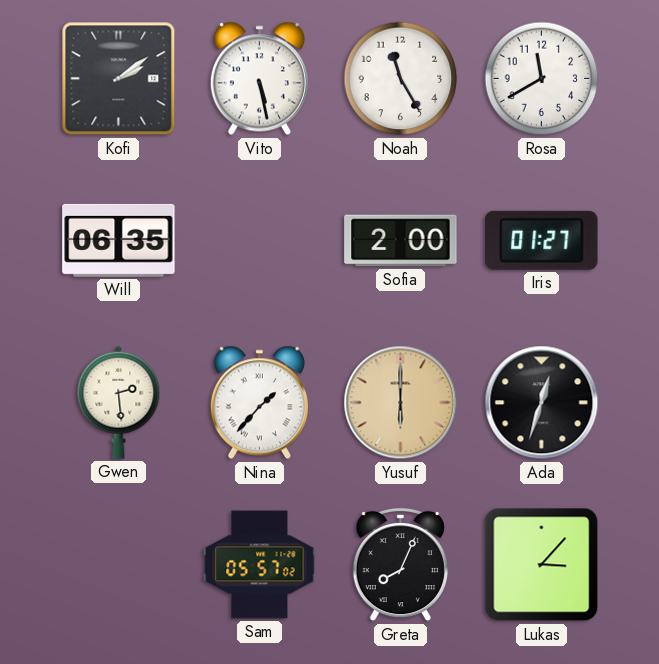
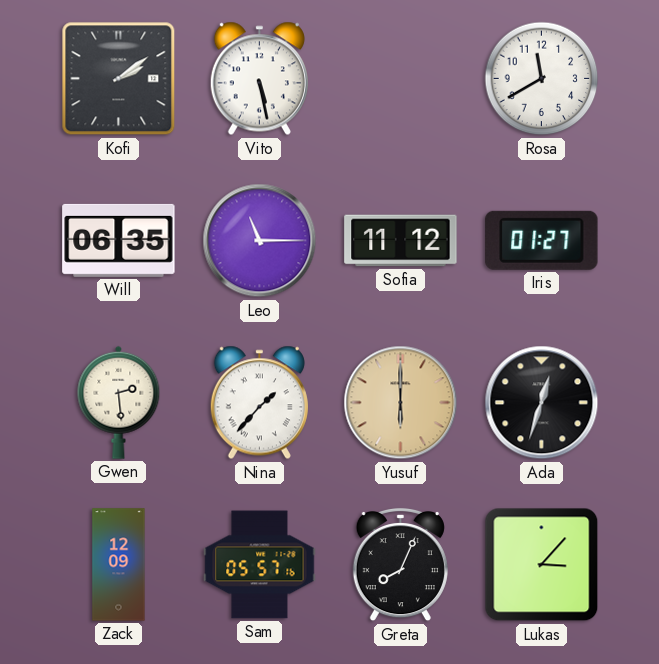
Noah: 11:25 -> none (401, 79)
Leo: none -> 11:15 (260, 241)
Sofia: 2:00 -> 11:12 (401, 241)
Zack: none -> 12:09 (119, 565)
Sam: 05:57:02 -> 05:57:16 (260, 565)
